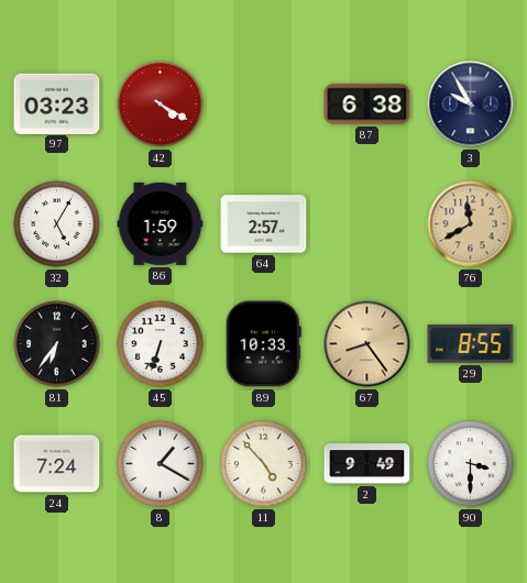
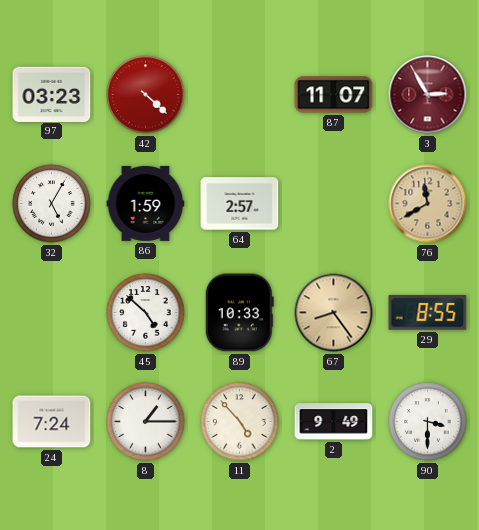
42: 4:20 -> 4:22 (146, 95)
87: 6:38 -> 11:07 (334, 95)
3: 9:55 -> 2:55 (428, 95)
3 dial: navy -> burgundy (428, 95)
81: 6:36 -> none (57, 344)
45: 6:33 -> 4:52 (146, 313)
8: 1:20 -> 1:15 (146, 422)
